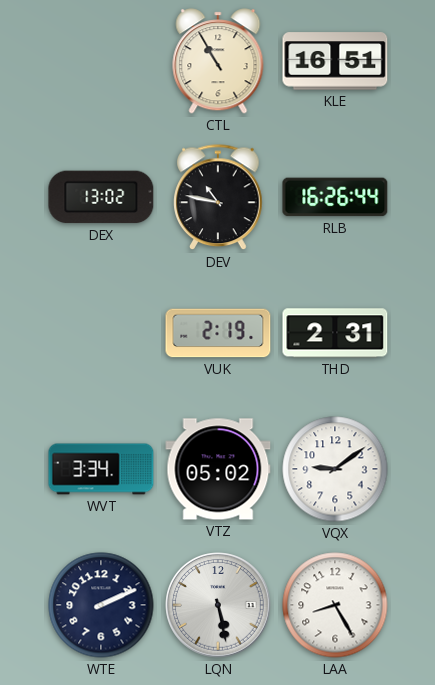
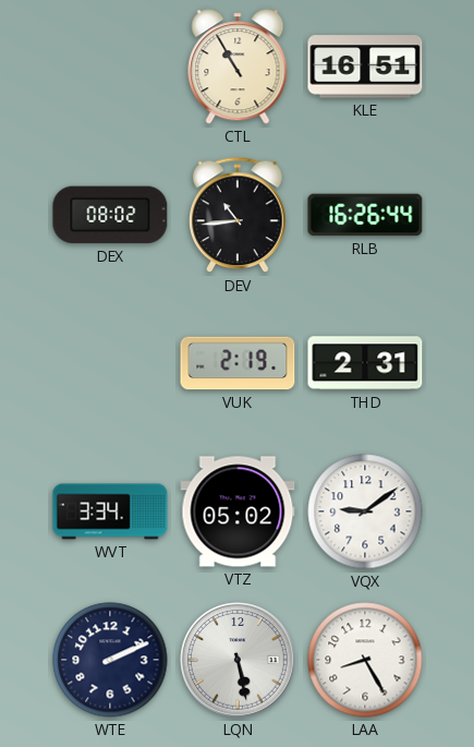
DEX: 13:02 -> 08:02 (110, 215)
DEV: 10:47 -> 10:44 (238, 216)
